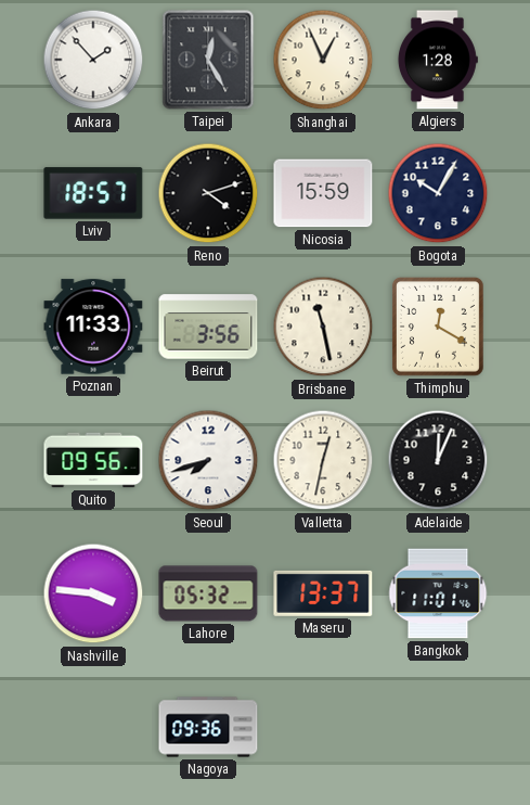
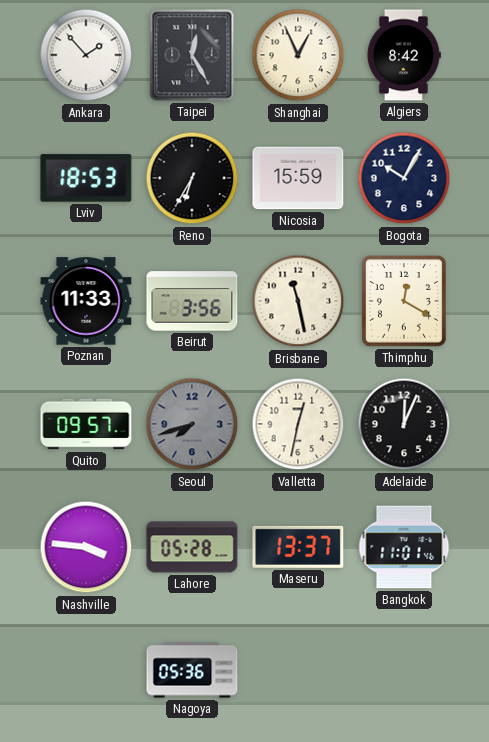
Algiers: 1:28 -> 8:42 (403, 55)
Lviv: 18:57 -> 18:53 (86, 178)
Reno: 4:12 -> 6:35 (192, 178)
Quito: 09:56 -> 09:57 (86, 424)
Seoul dial: white -> grey (192, 424)
Lahore: 05:32 -> 05:28 (192, 547)
Nagoya: 09:36 -> 05:36 (192, 670)
